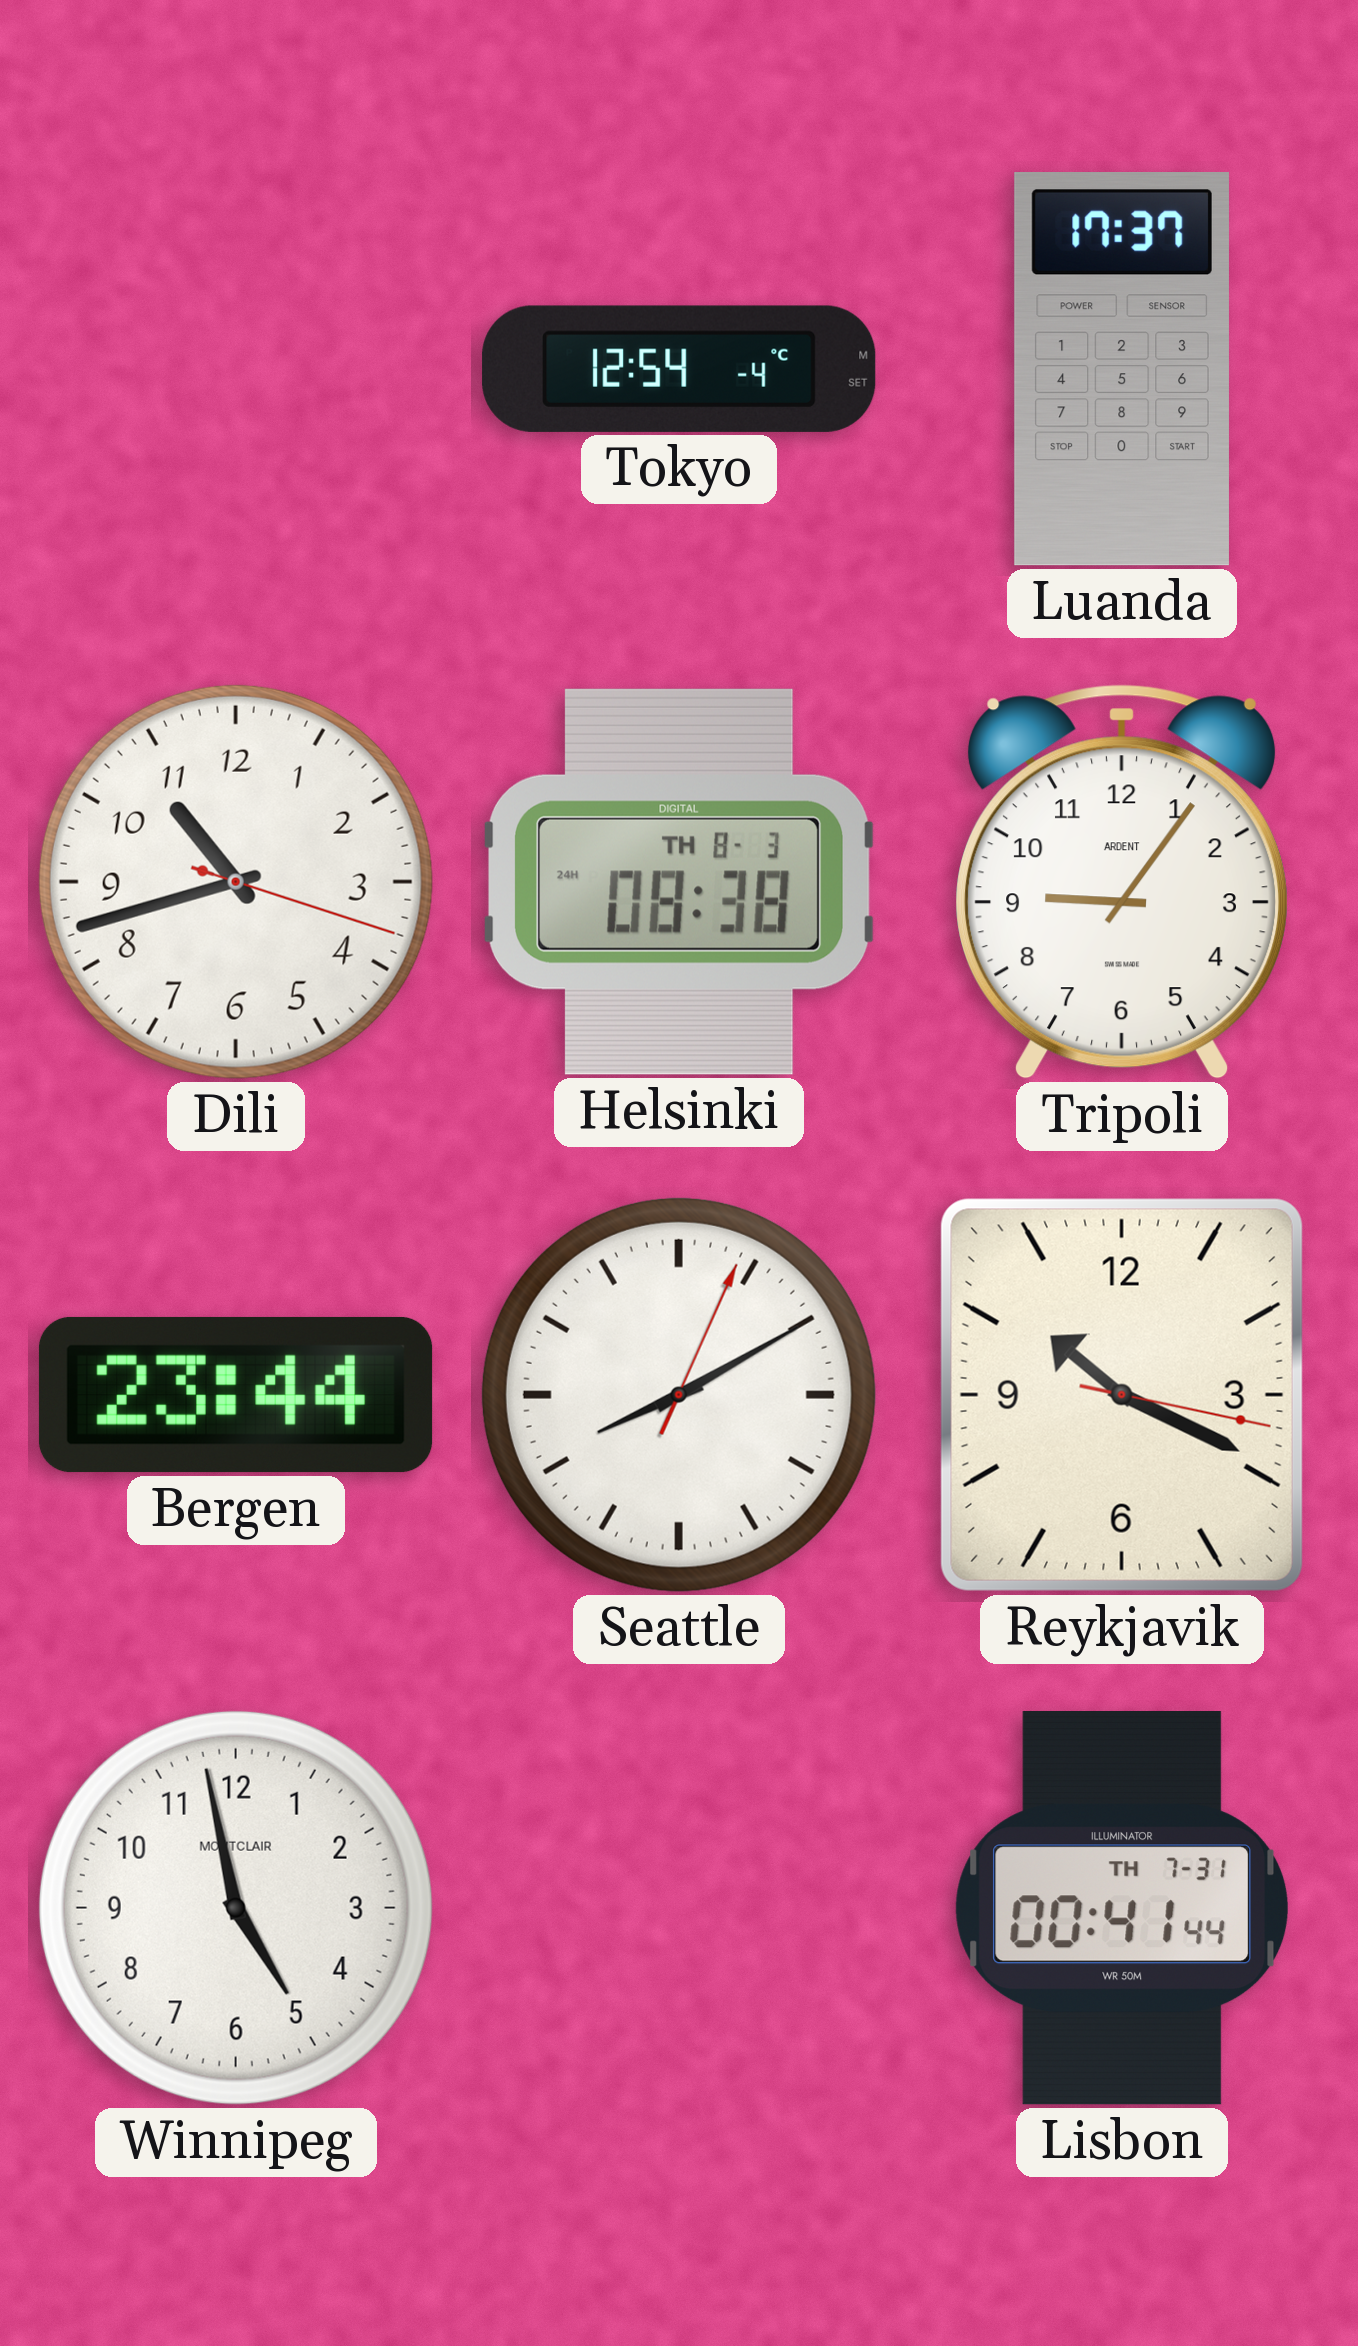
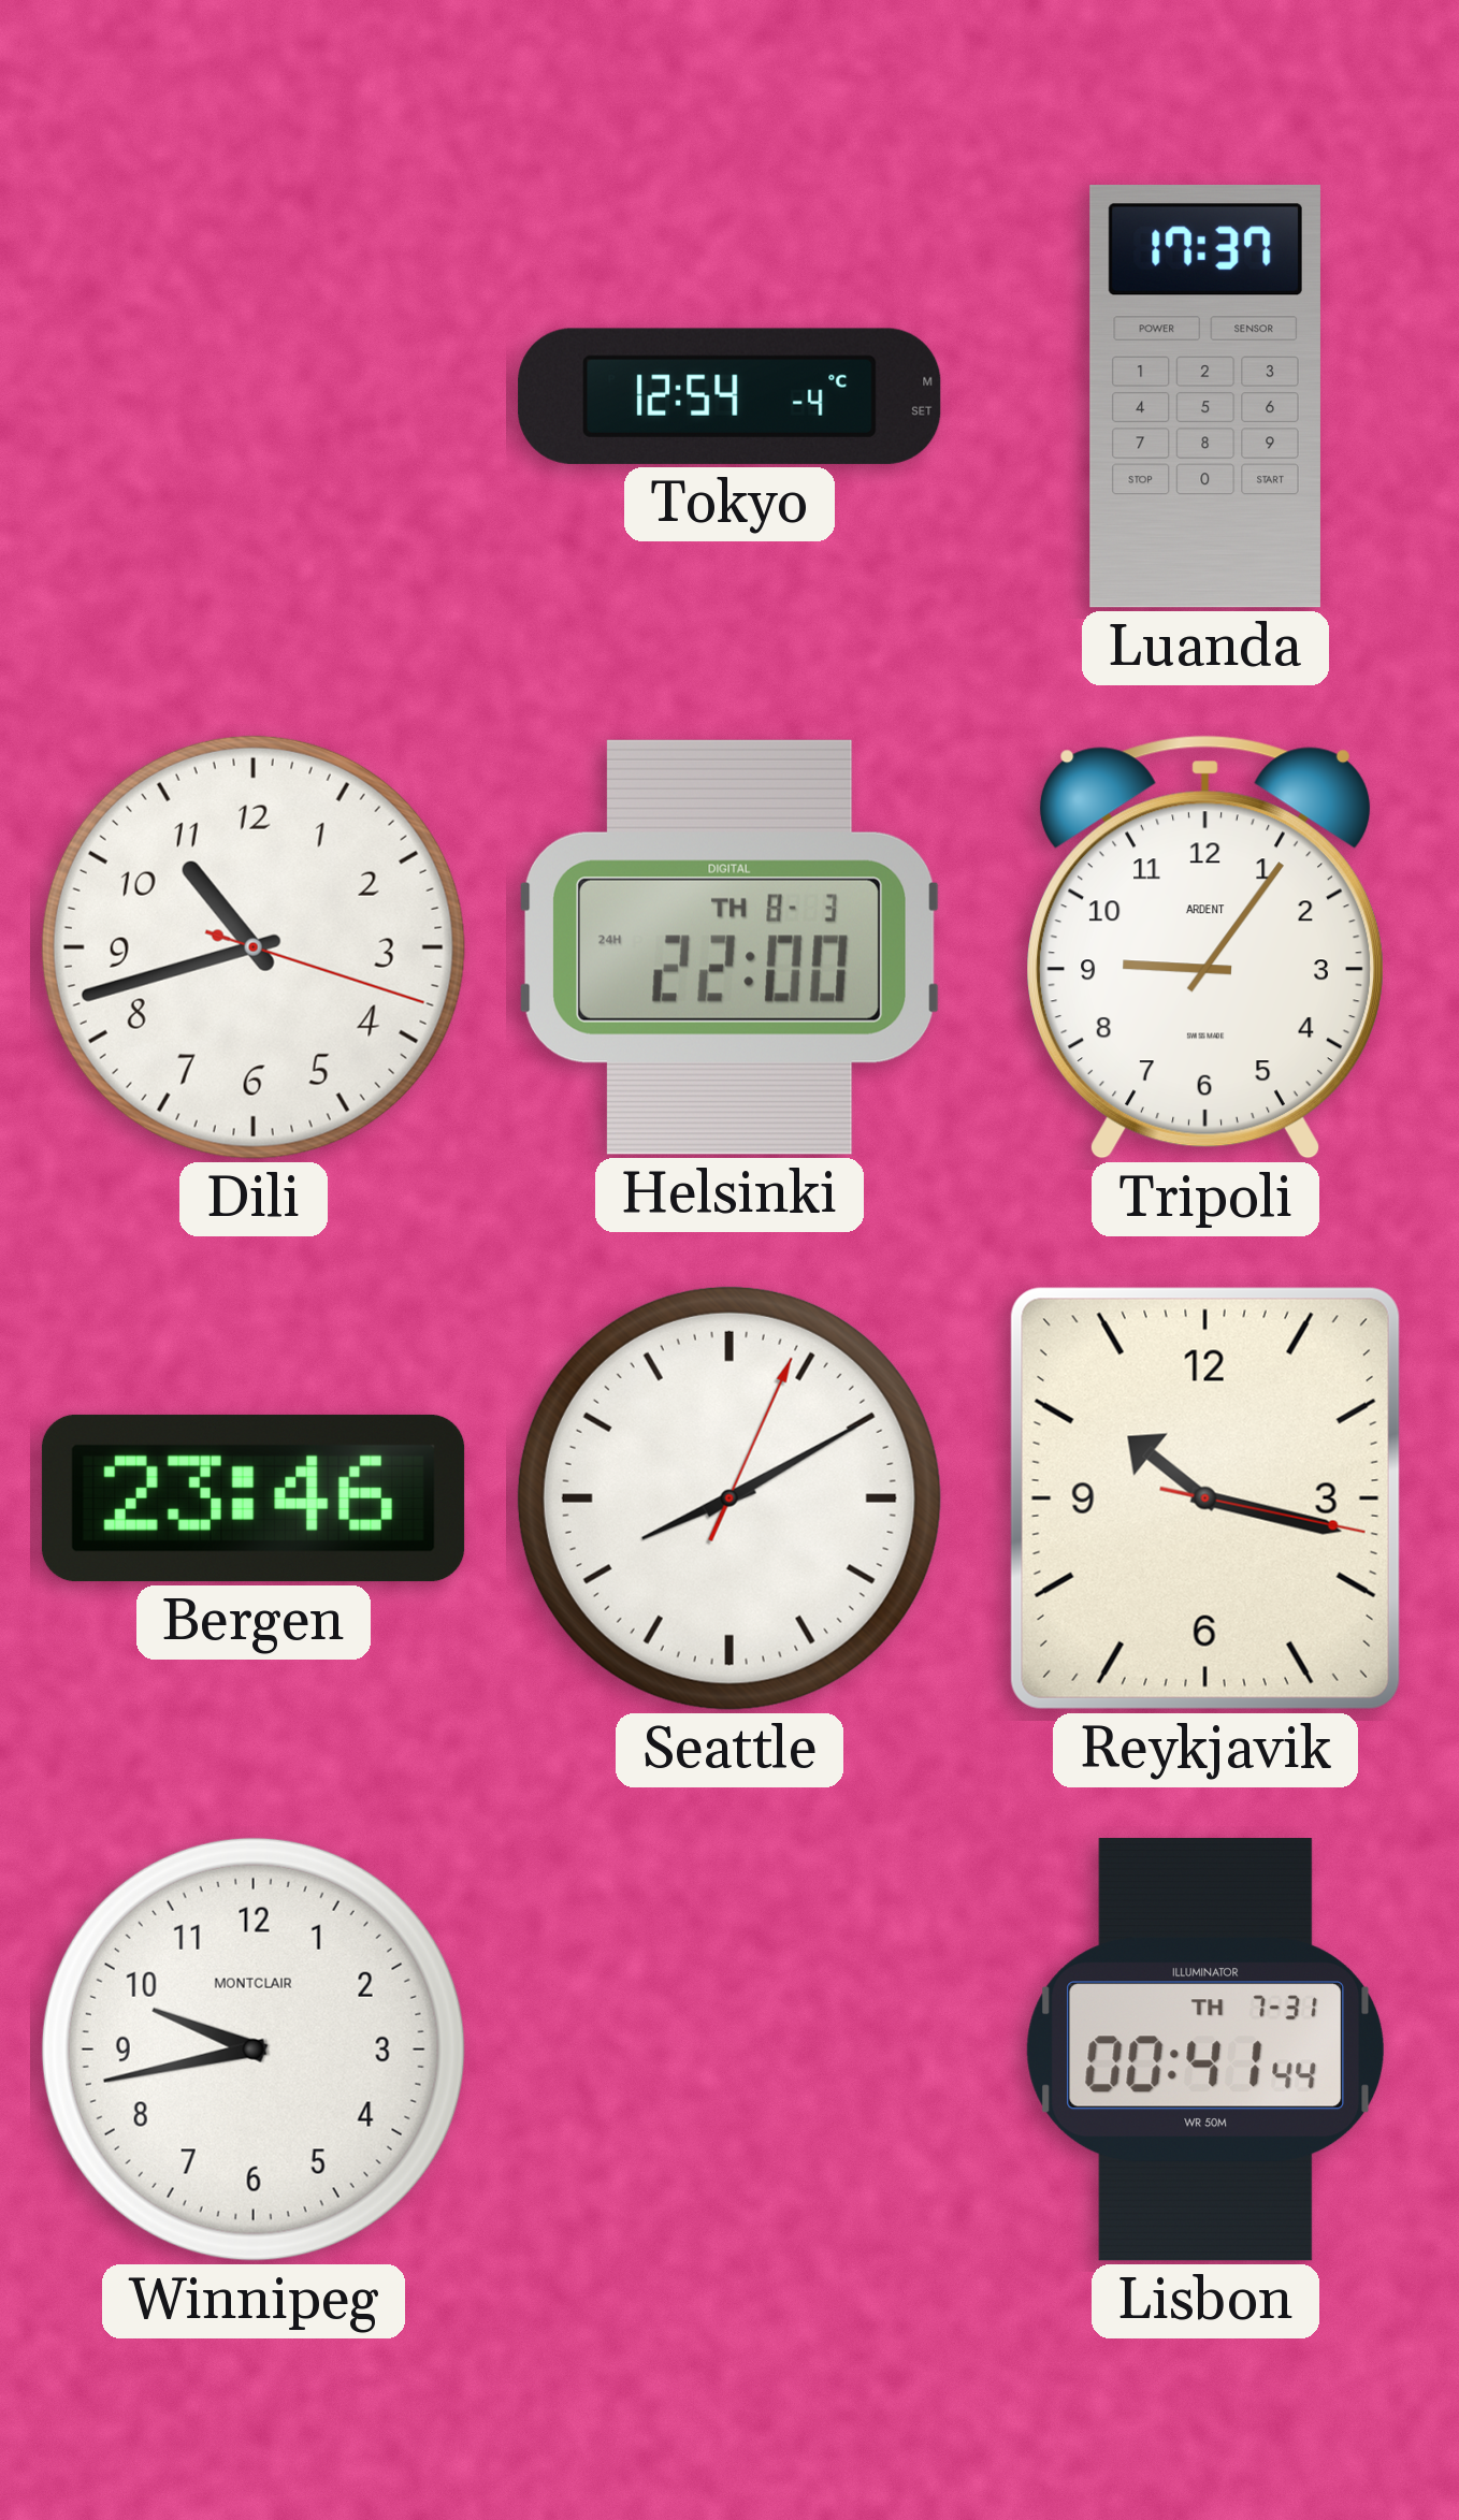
Helsinki: 08:38 -> 22:00 (729, 947)
Bergen: 23:44 -> 23:46 (254, 1498)
Reykjavik: 10:19 -> 10:17 (1205, 1498)
Winnipeg: 4:58 -> 9:43 (254, 2050)
